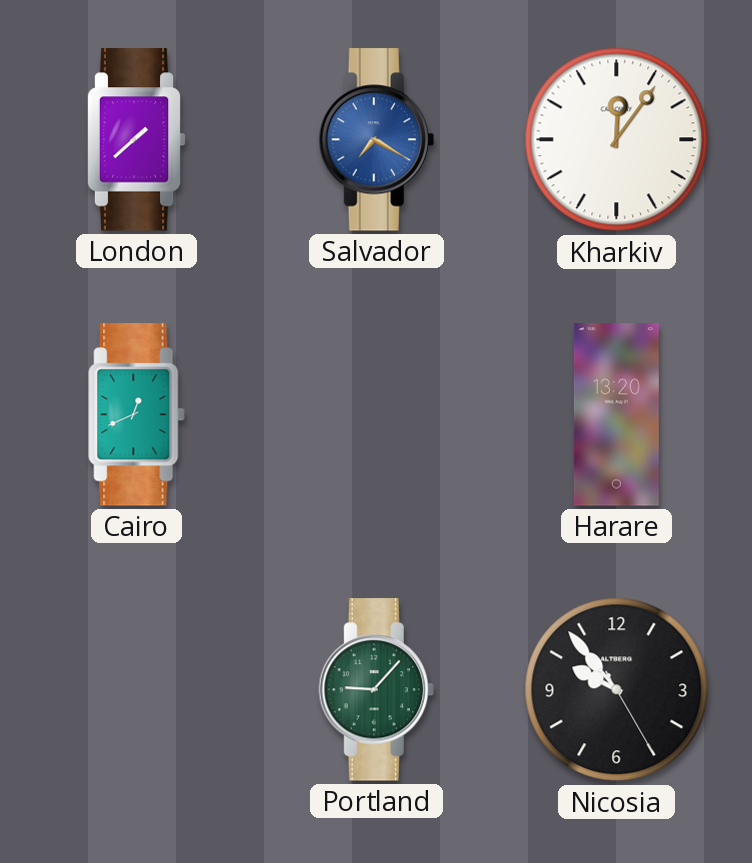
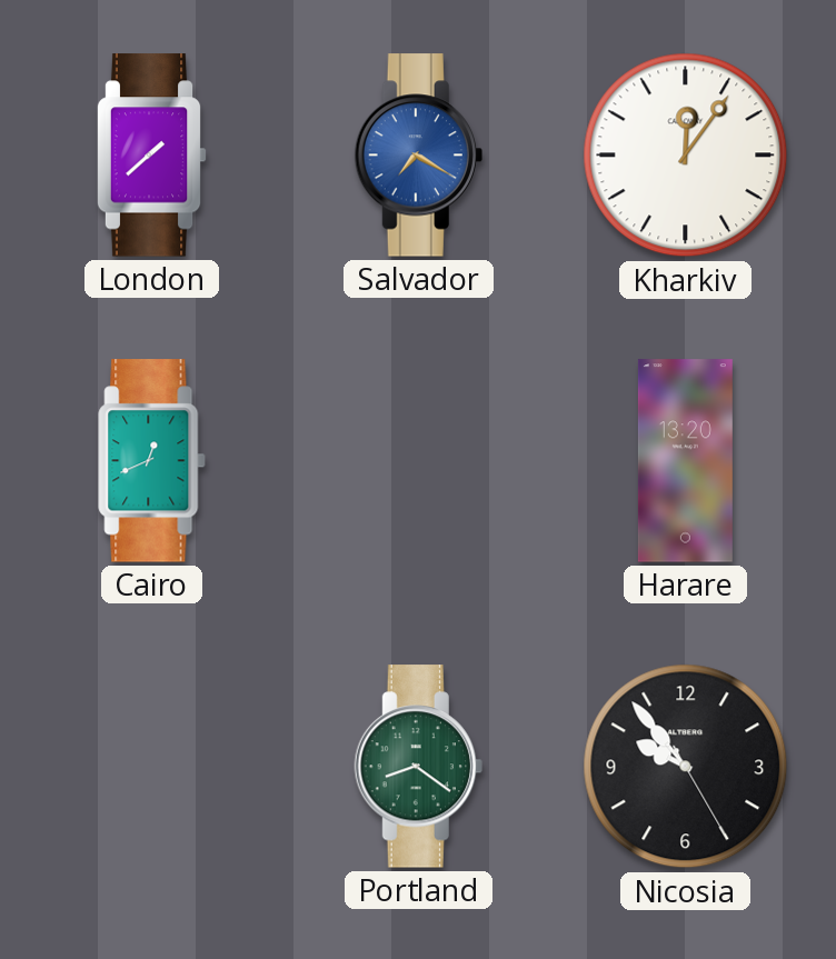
Portland: 9:07 -> 8:21 (418, 767)
